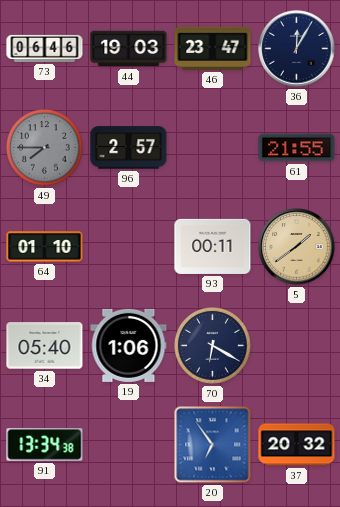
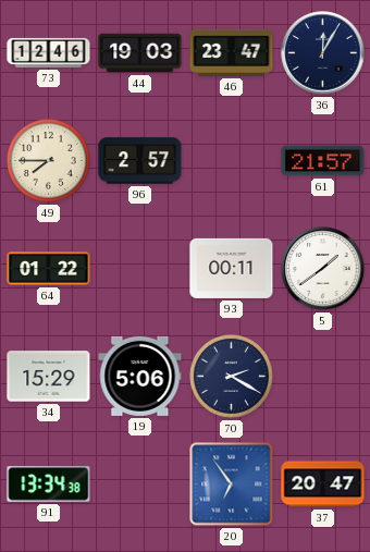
73: 06:46 -> 12:46 (49, 52)
49 dial: grey -> cream (48, 160)
61: 21:55 -> 21:57 (323, 161)
64: 01:10 -> 01:22 (49, 269)
5 dial: champagne -> white (323, 269)
34: 05:40 -> 15:29 (49, 377)
19: 1:06 -> 5:06 (140, 376)
70: 6:20 -> 2:20 (231, 376)
37: 20:32 -> 20:47 (323, 484)
